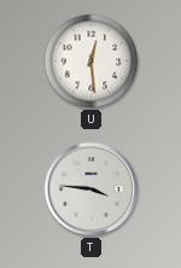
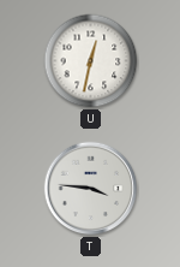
U: 12:29 -> 12:32 (91, 61)
